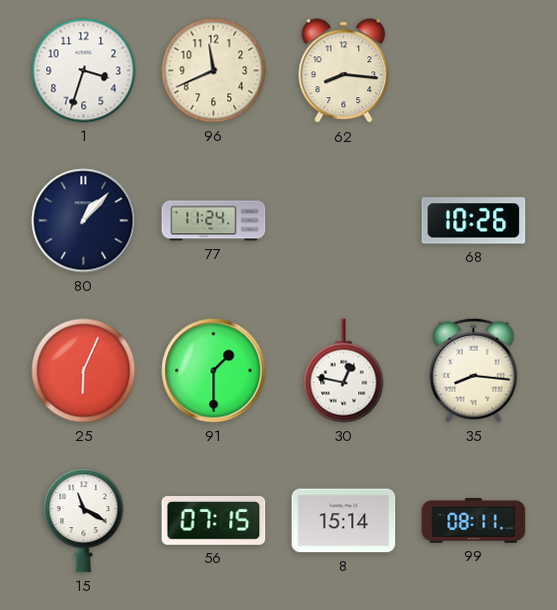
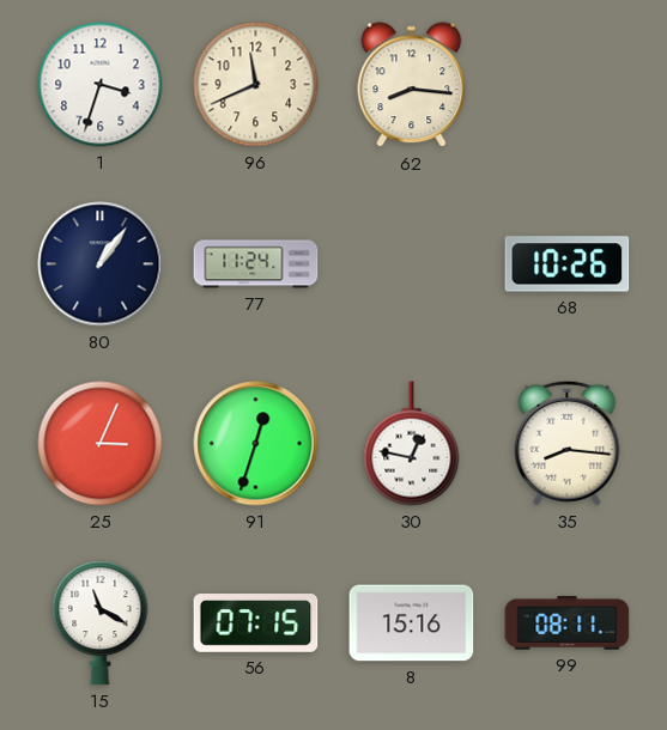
80: 1:07 -> 1:06 (101, 264)
25: 6:04 -> 3:04 (101, 444)
91: 1:30 -> 12:33 (256, 444)
8: 15:14 -> 15:16 (412, 623)
